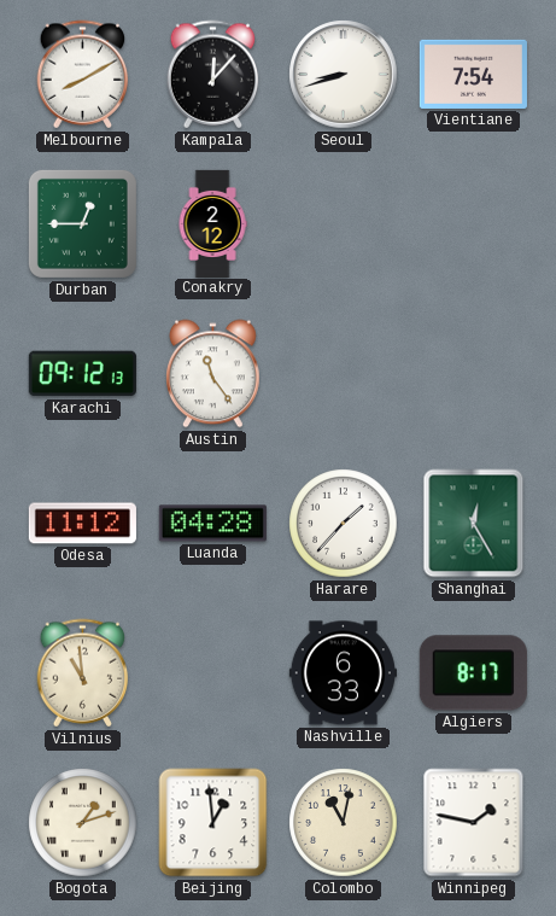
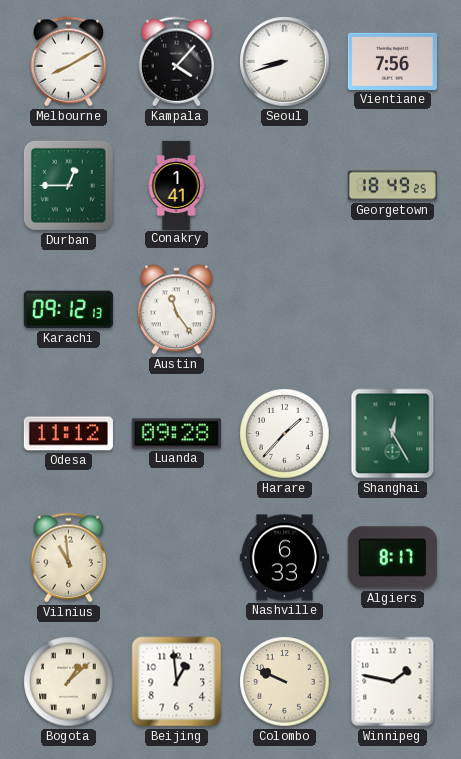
Kampala: 12:07 -> 4:07 (177, 62)
Vientiane: 7:54 -> 7:56 (392, 61)
Conakry: 2:12 -> 1:41 (176, 185)
Georgetown: none -> 18:49 (392, 186)
Luanda: 04:28 -> 09:28 (176, 434)
Bogota: 1:12 -> 1:08 (69, 682)
Colombo: 11:02 -> 9:49 (285, 682)
